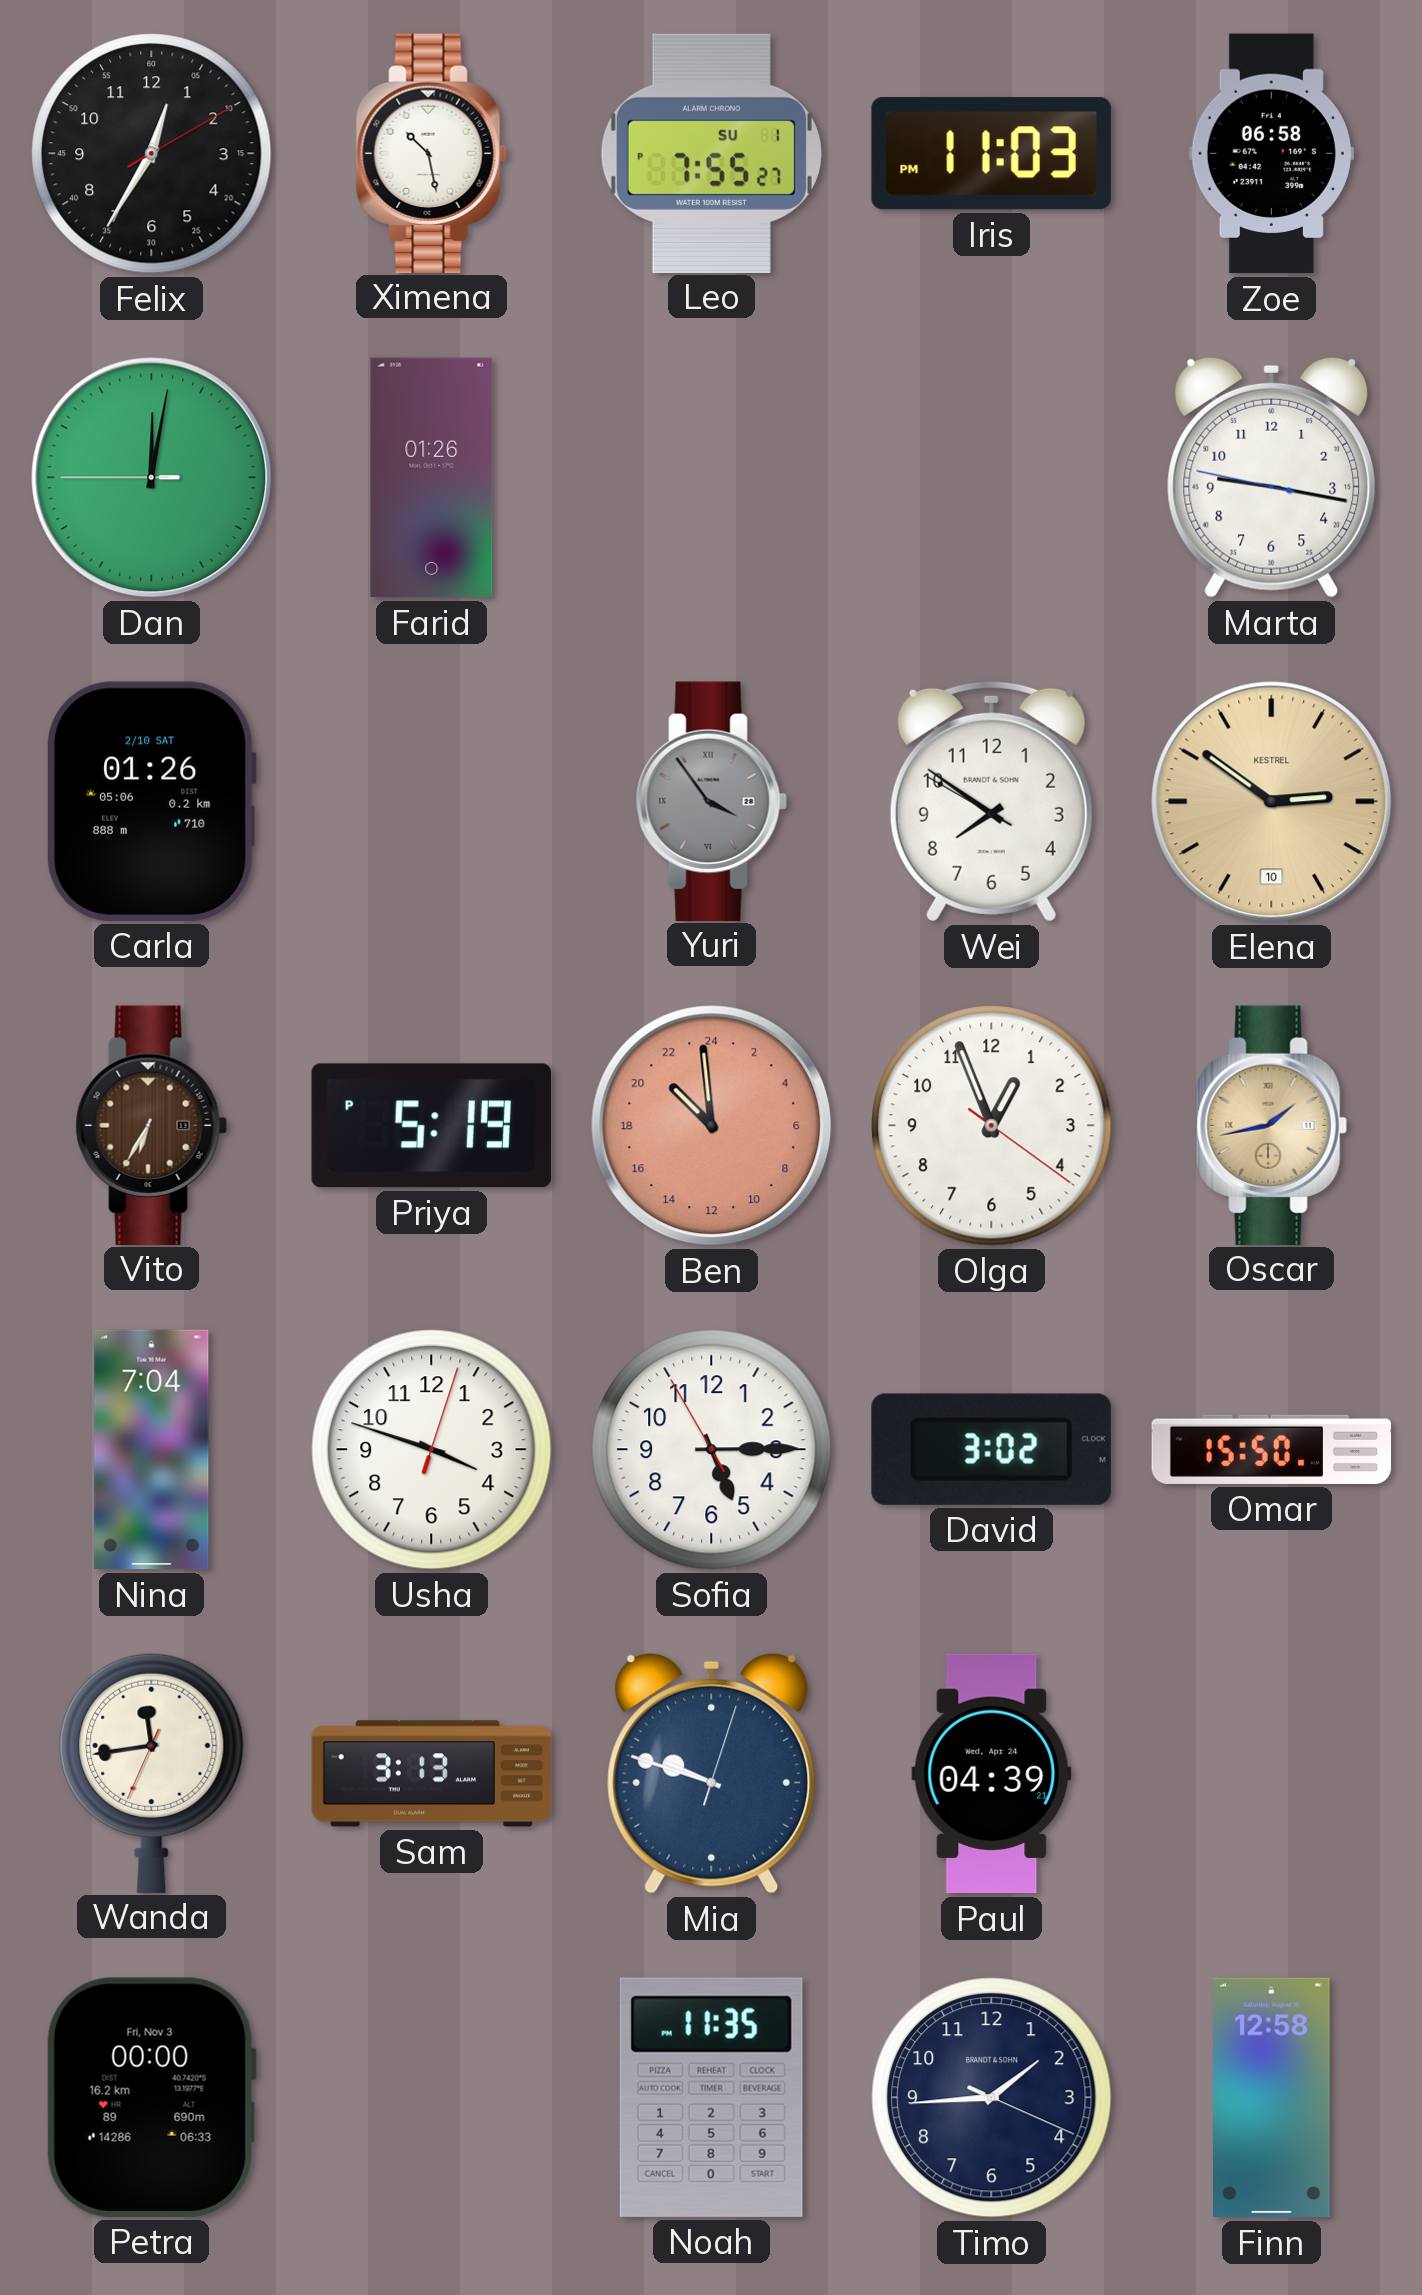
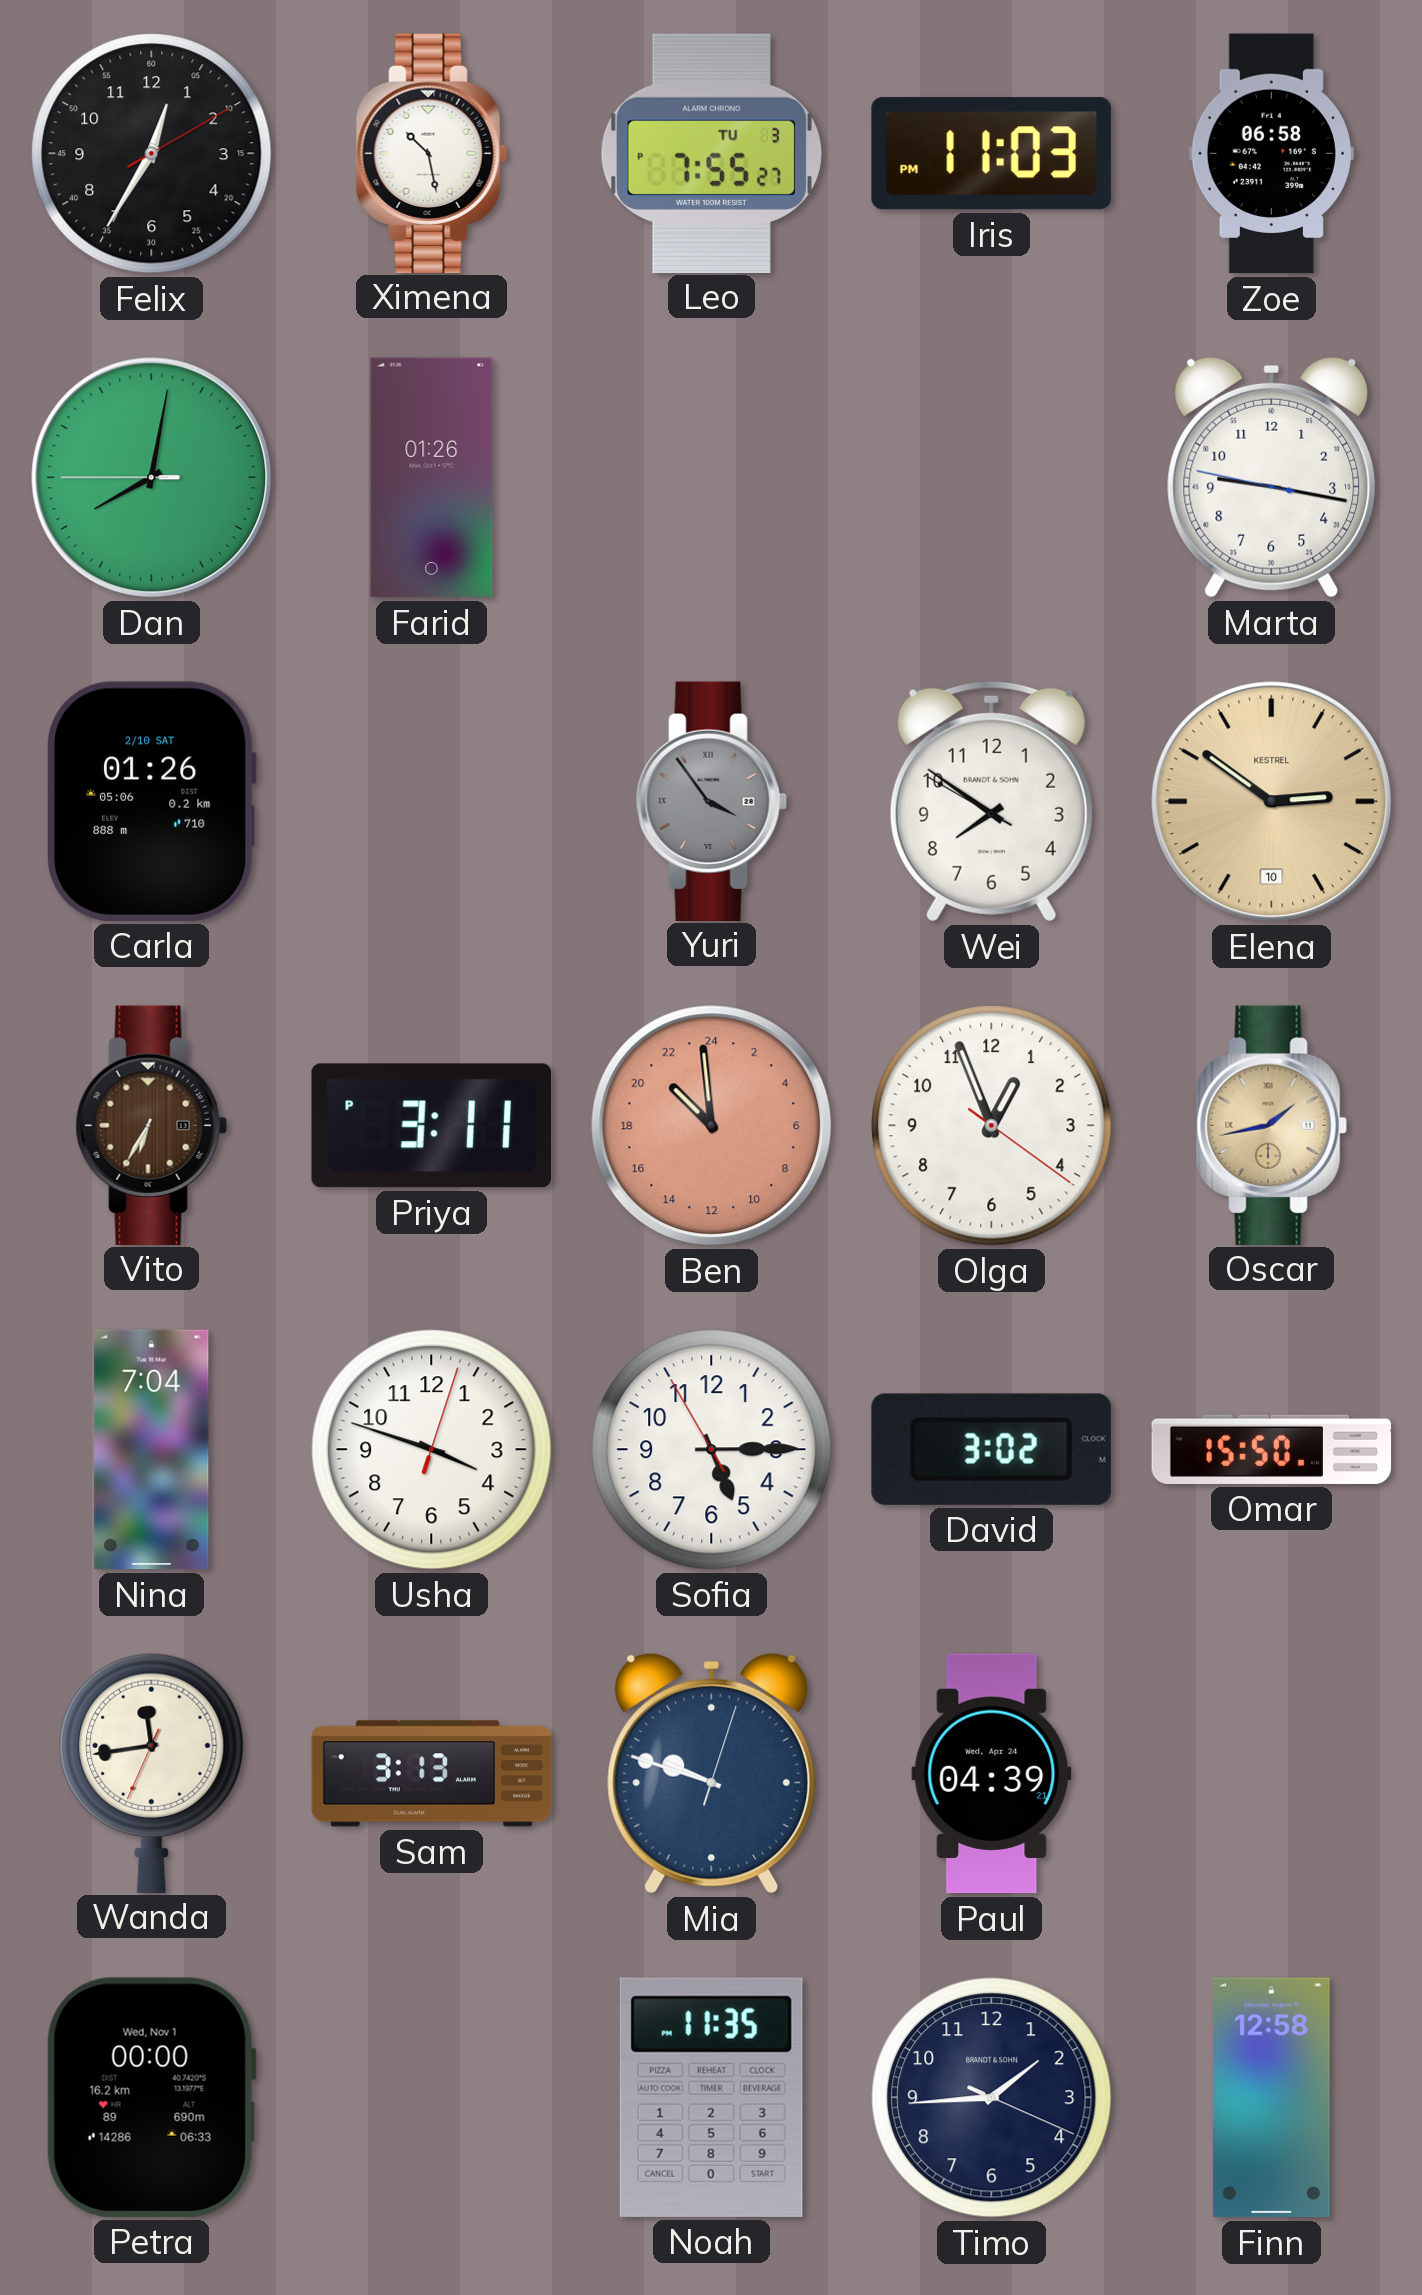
Leo date: SU 1 -> TU 3 (711, 153)
Dan: 12:01 -> 8:01 (152, 478)
Priya: 5:19 -> 3:11 (431, 1126)
Petra date: Fri, Nov 3 -> Wed, Nov 1 (151, 2097)
